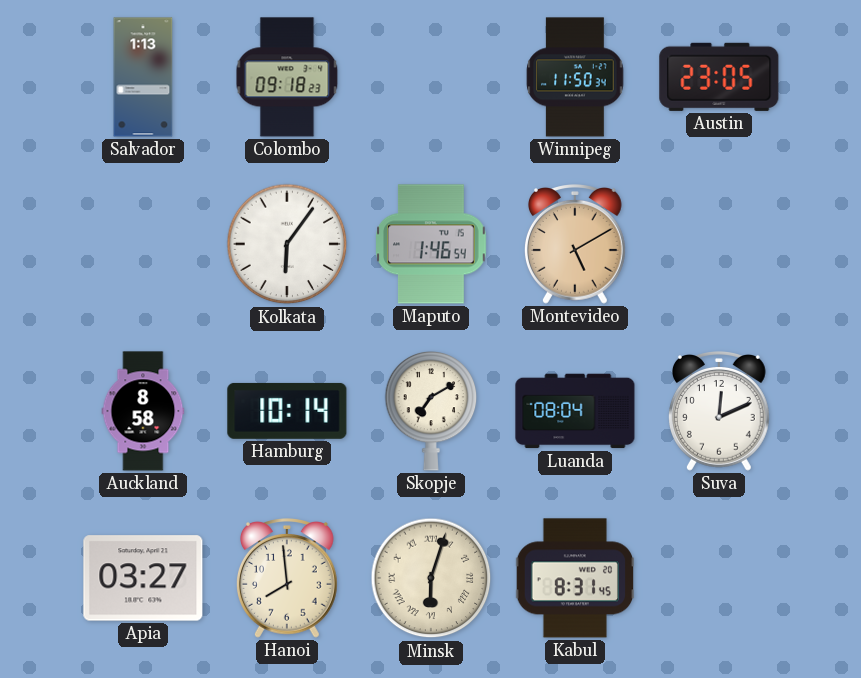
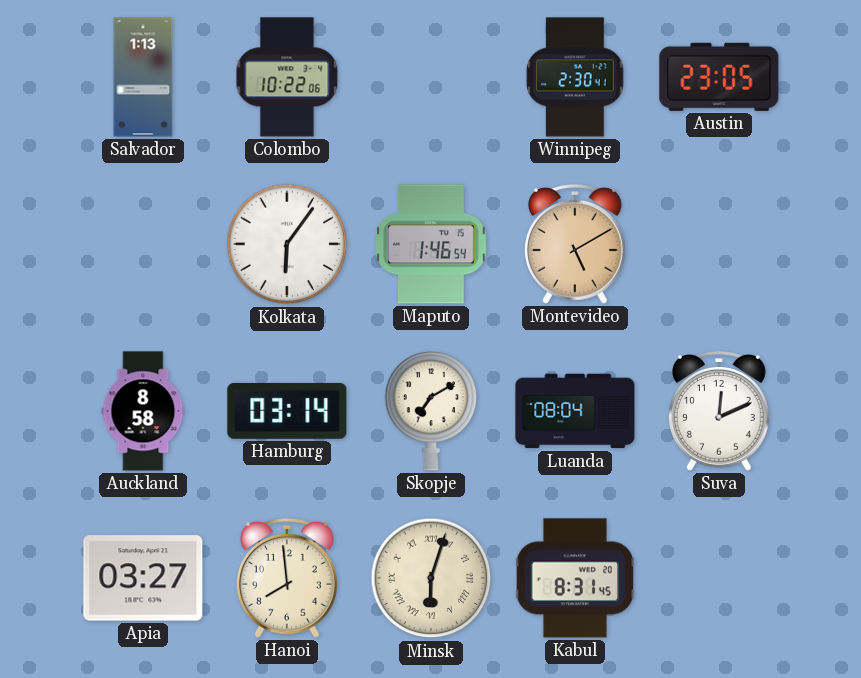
Colombo: 09:18 -> 10:22 (287, 77)
Winnipeg: 11:50 -> 2:30 (575, 77)
Hamburg: 10:14 -> 03:14 (287, 411)
